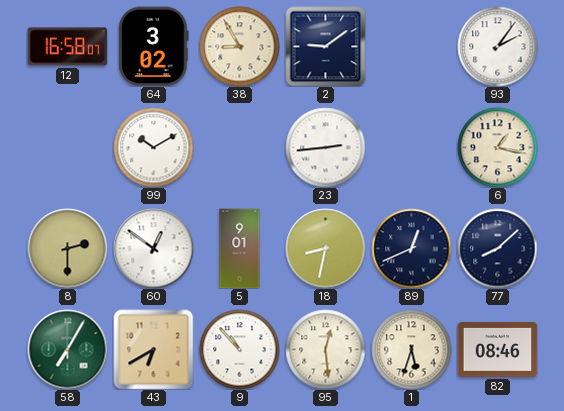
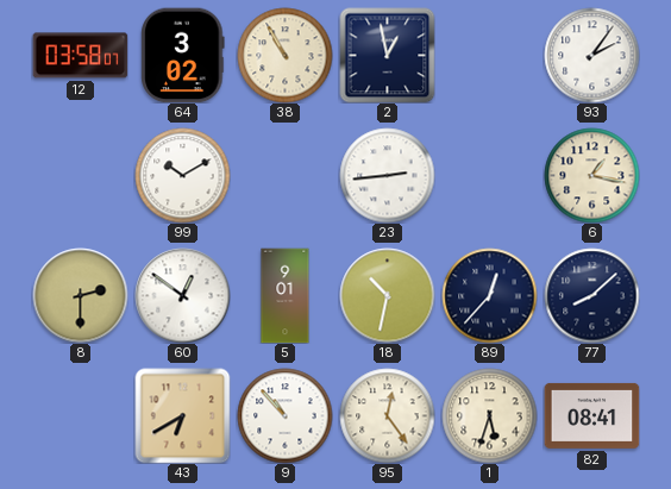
12: 16:58 -> 03:58 (80, 56)
38: 8:55 -> 10:55 (284, 55)
2: 9:09 -> 12:58 (387, 55)
18: 8:32 -> 10:32 (387, 295)
89: 12:41 -> 12:37 (489, 295)
58: 7:05 -> none (67, 349)
95: 12:29 -> 12:24 (387, 415)
82: 08:46 -> 08:41 (591, 415)
